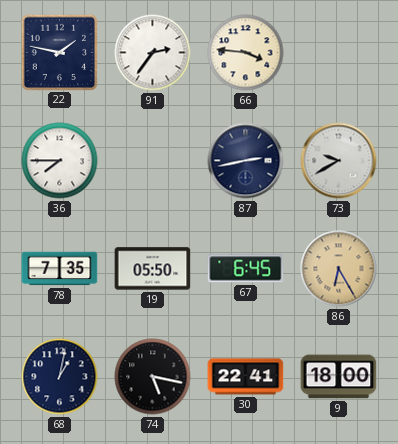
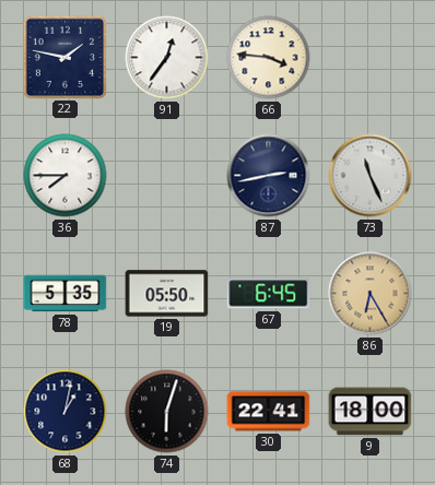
91: 2:36 -> 12:36 (167, 58)
73: 9:40 -> 11:26 (371, 176)
78: 7:35 -> 5:35 (66, 294)
74: 5:17 -> 6:03 (167, 412)
